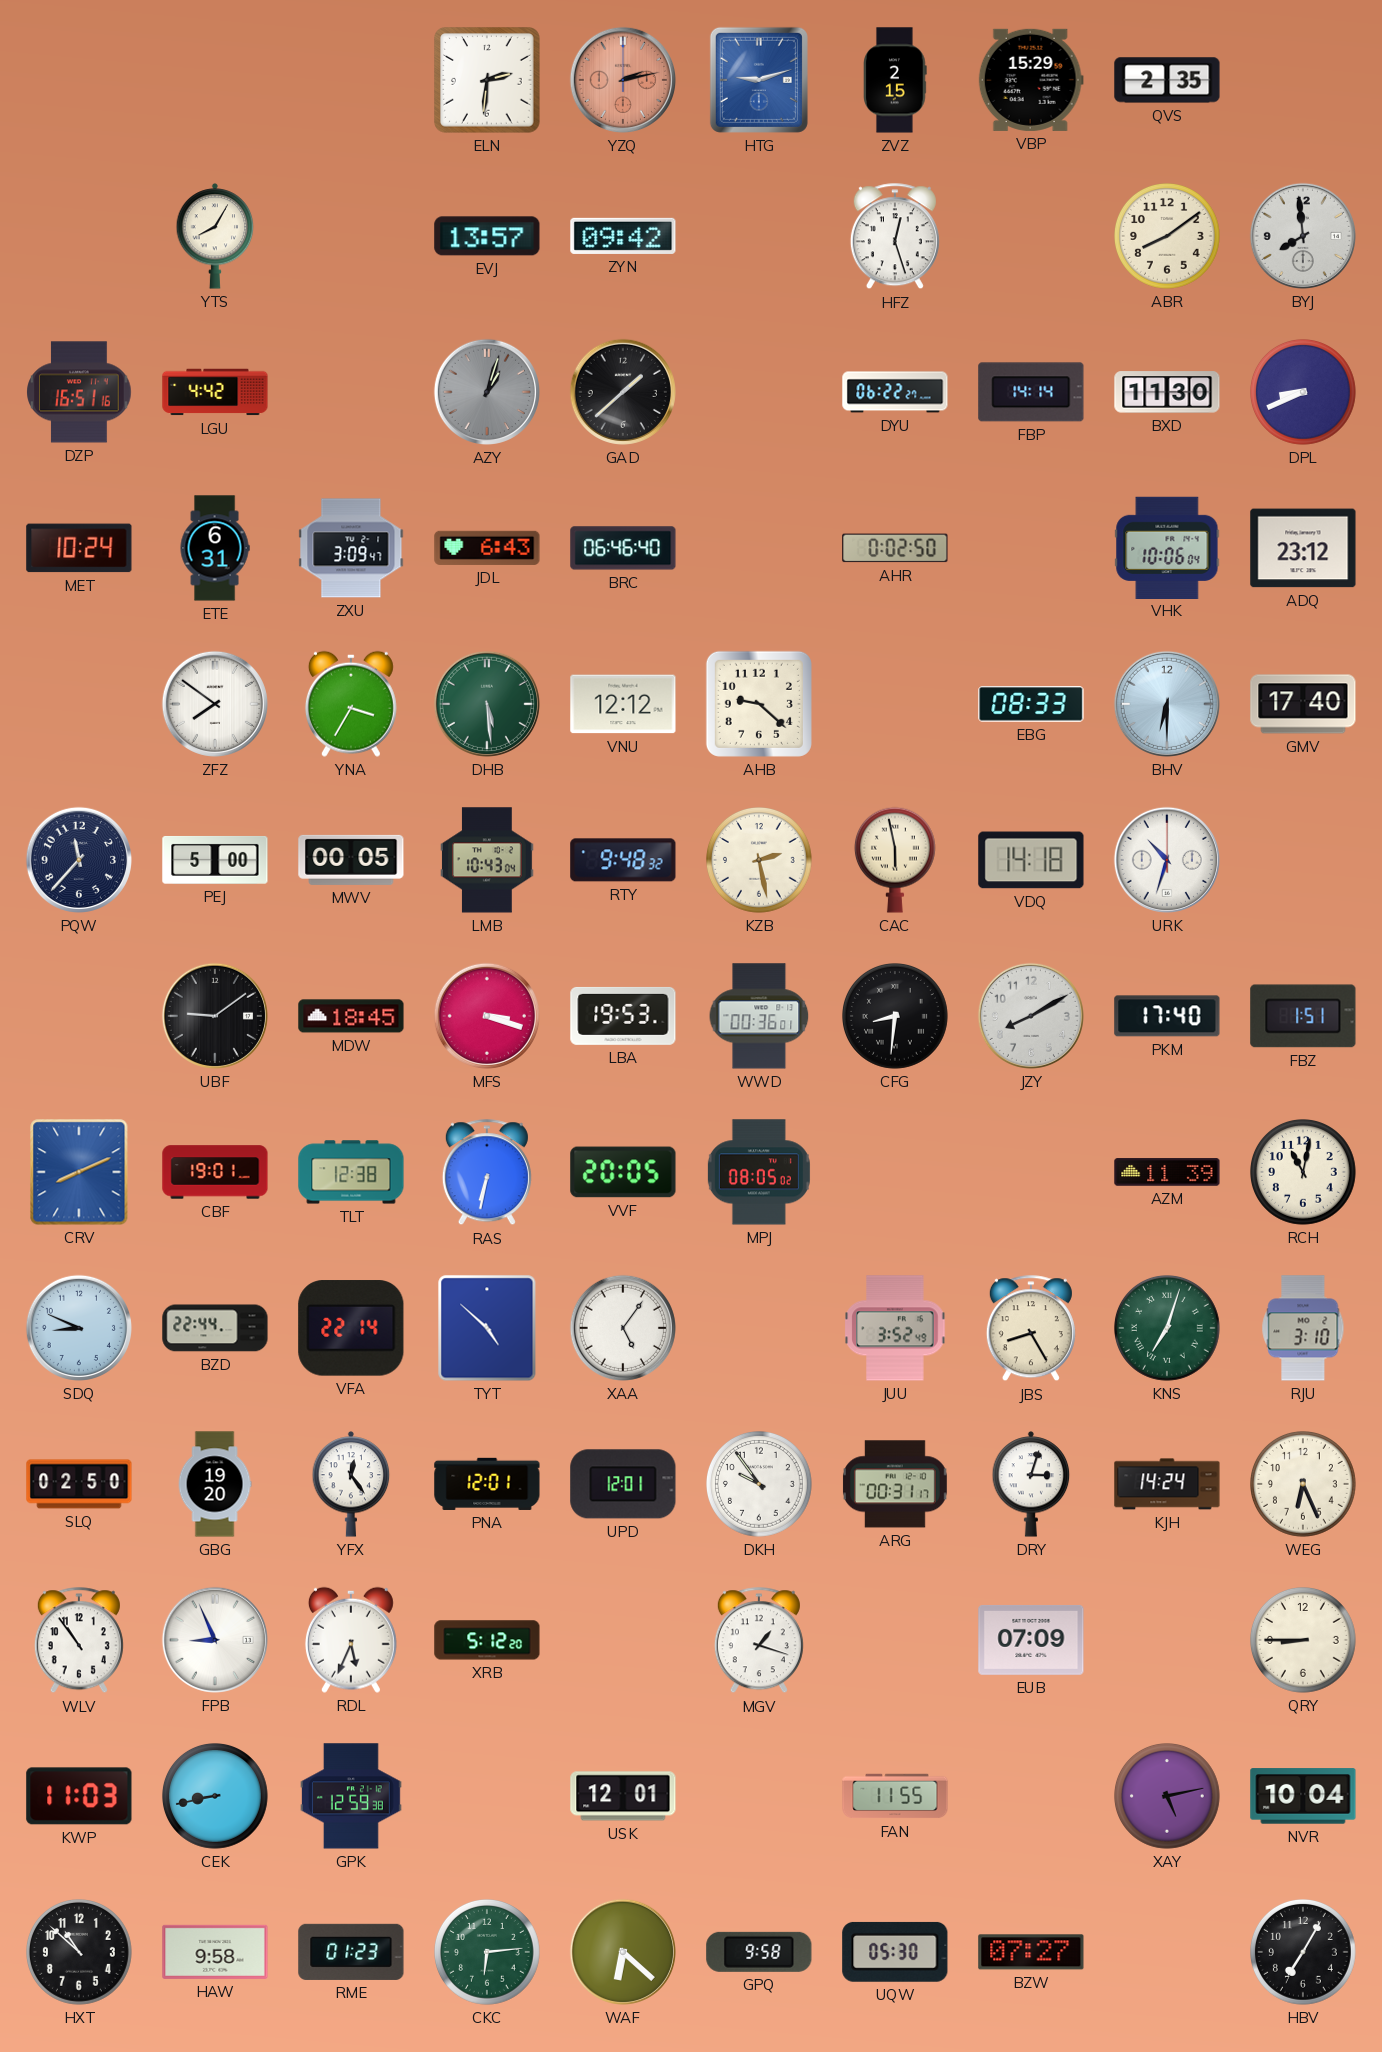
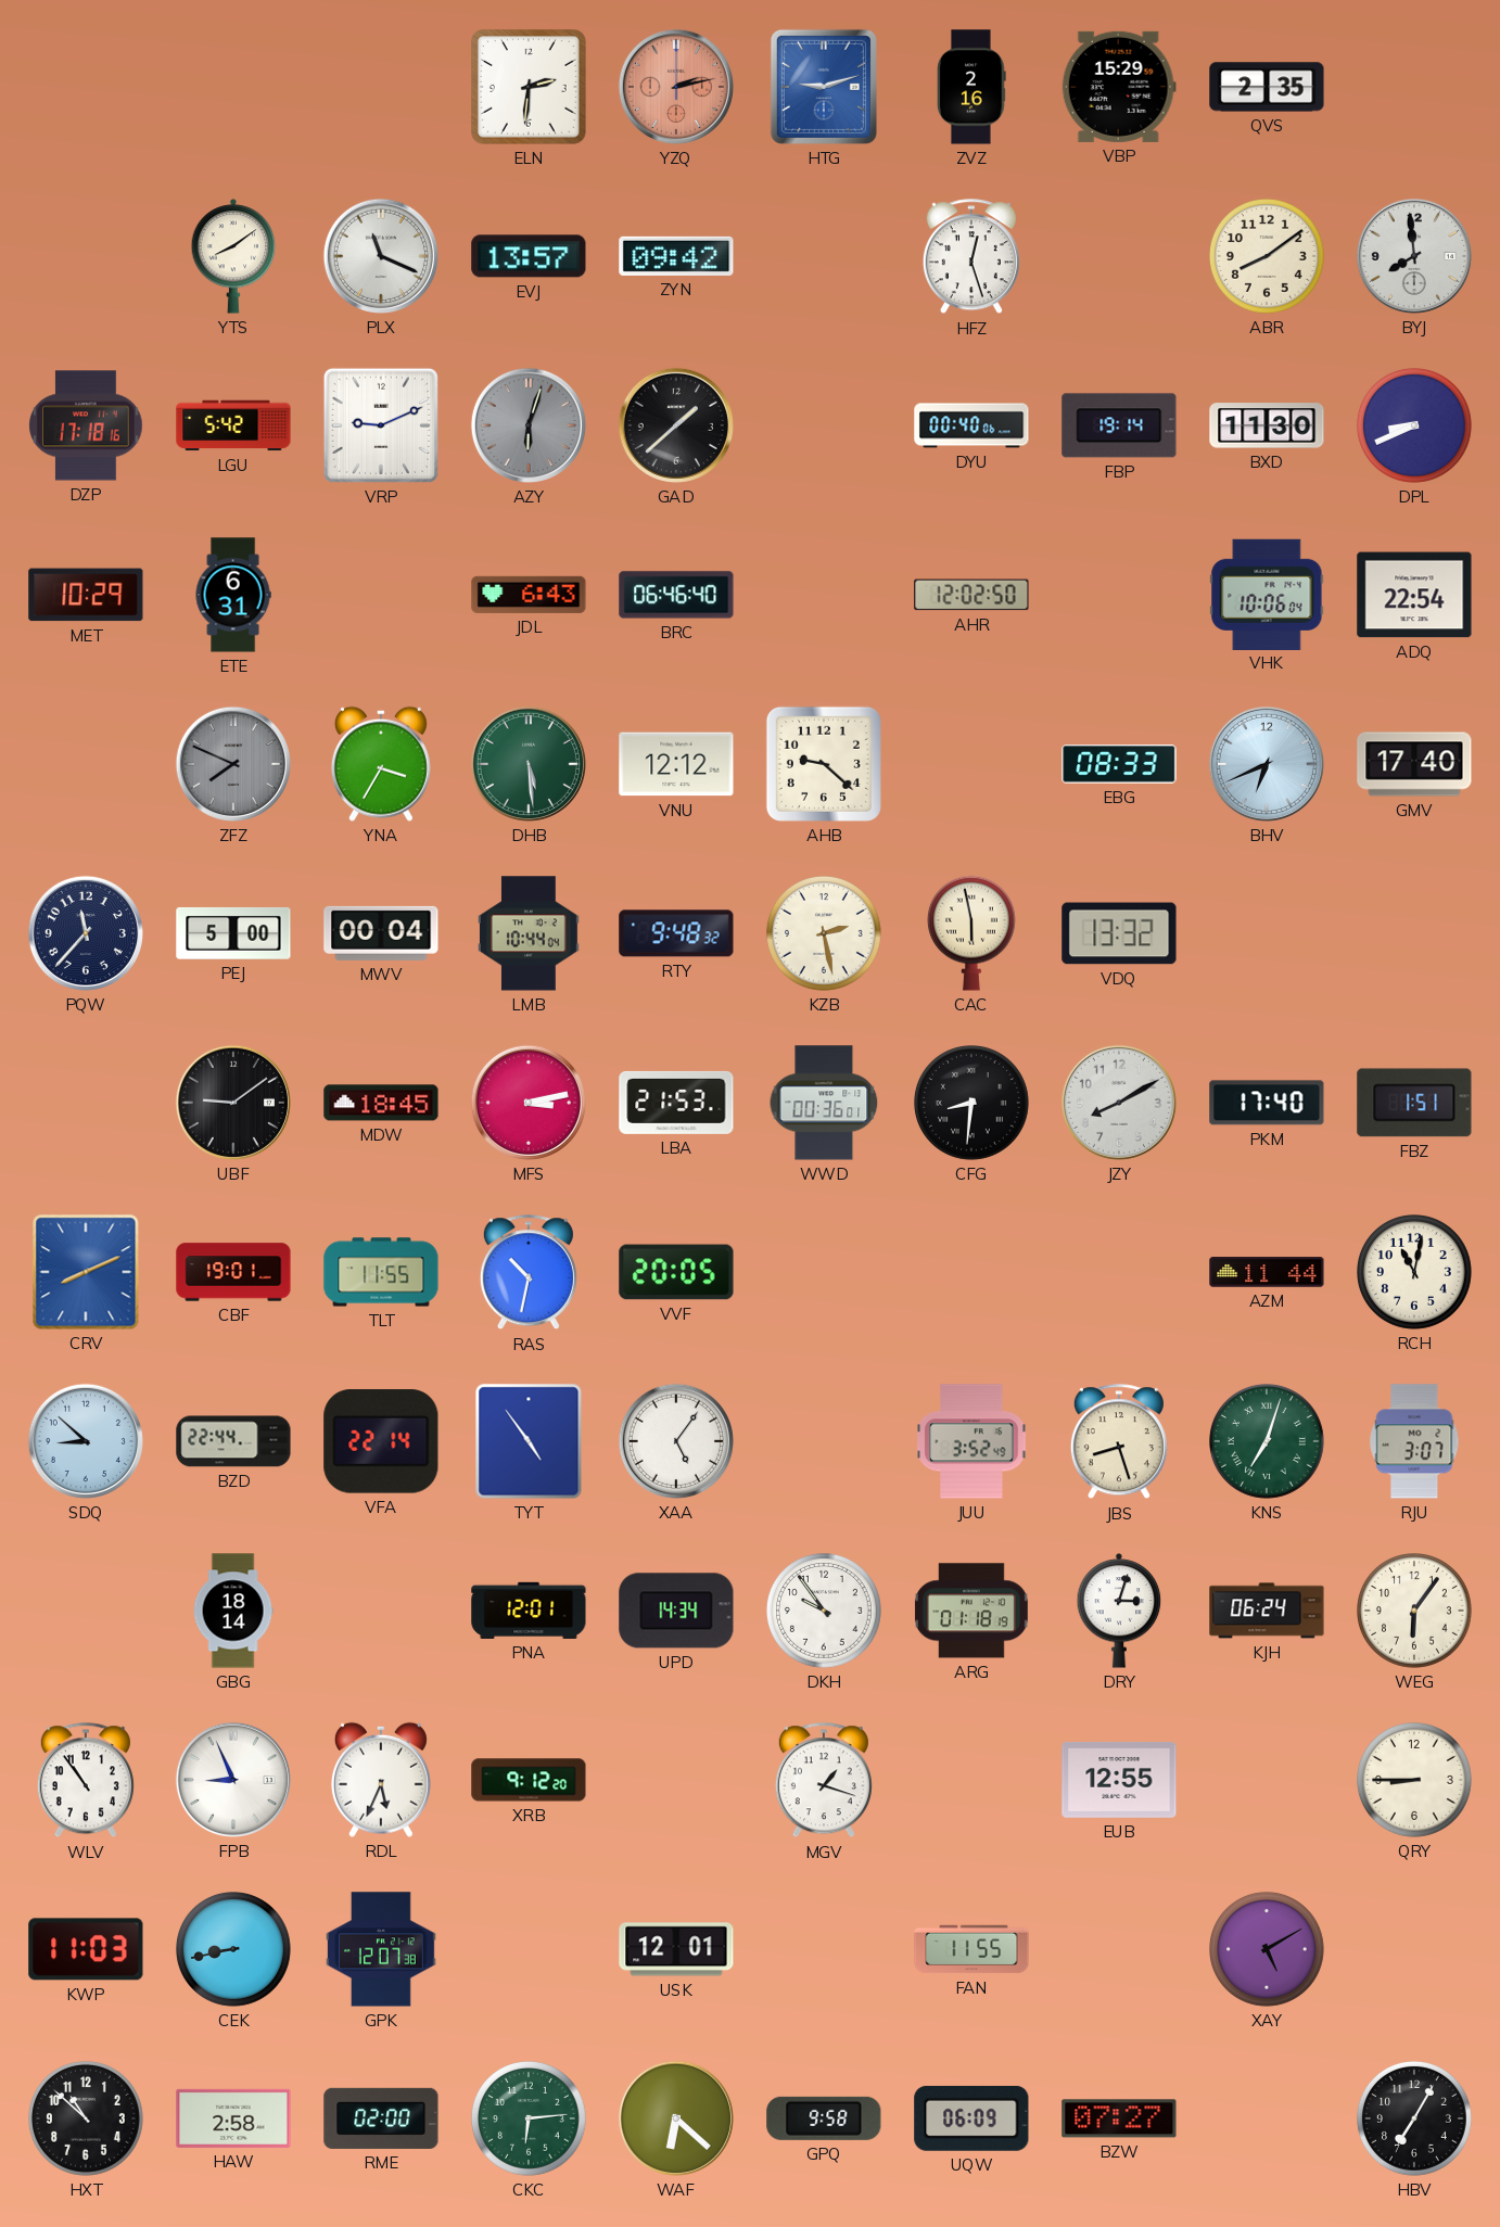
ZVZ: 2:15 -> 2:16 (971, 87)
YTS: 8:05 -> 8:09 (233, 256)
PLX: none -> 11:19 (381, 256)
DZP: 16:51 -> 17:18 (86, 425)
LGU: 4:42 -> 5:42 (233, 425)
VRP: none -> 9:11 (381, 425)
AZY: 1:03 -> 6:03 (529, 425)
DYU: 06:22 -> 00:40 (971, 425)
FBP: 14:14 -> 19:14 (1119, 425)
MET: 10:24 -> 10:29 (86, 595)
ZXU: 3:09 -> none (351, 548)
AHR: 0:02 -> 12:02 (971, 595)
ADQ: 23:12 -> 22:54 (1414, 595)
ZFZ: 7:51 -> 7:49 (233, 764)
ZFZ dial: white -> grey (233, 764)
BHV: 6:30 -> 6:41 (1267, 764)
MWV: 00:05 -> 00:04 (381, 933)
LMB: 10:43 -> 10:44 (530, 933)
VDQ: 14:18 -> 13:32 (1119, 933)
URK: 10:33 -> none (1167, 860)
MFS: 3:18 -> 3:13 (529, 1103)
LBA: 19:53 -> 21:53 (676, 1103)
TLT: 12:38 -> 11:55 (381, 1272)
RAS: 6:32 -> 10:32 (529, 1273)
MPJ: 08:05 -> none (759, 1172)
AZM: 11:39 -> 11:44 (1267, 1272)
SDQ: 8:49 -> 8:52 (86, 1441)
TYT: 4:52 -> 4:54 (529, 1441)
JBS: 8:25 -> 8:27 (1119, 1442)
RJU: 3:10 -> 3:07 (1414, 1441)
SLQ: 02:50 -> none (79, 1484)
GBG: 19:20 -> 18:14 (233, 1611)
YFX: 12:24 -> none (351, 1484)
UPD: 12:01 -> 14:34 (676, 1611)
ARG: 00:31 -> 01:18 (971, 1611)
KJH: 14:24 -> 06:24 (1267, 1611)
WEG: 6:26 -> 6:06 (1415, 1612)
XRB: 5:12 -> 9:12 (529, 1780)
EUB: 07:09 -> 12:55 (1119, 1780)
GPK: 12:59 -> 12:07 (382, 1949)
XAY: 5:13 -> 5:10 (1268, 1950)
NVR: 10:04 -> none (1303, 1796)
HAW: 9:58 -> 2:58 (233, 2118)
RME: 01:23 -> 02:00 (381, 2118)
UQW: 05:30 -> 06:09 (971, 2118)
